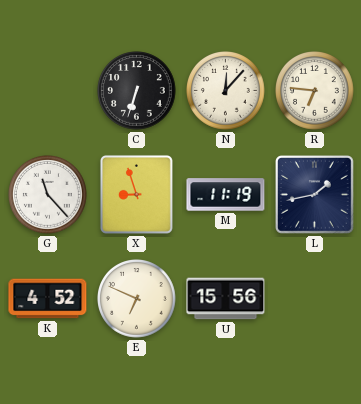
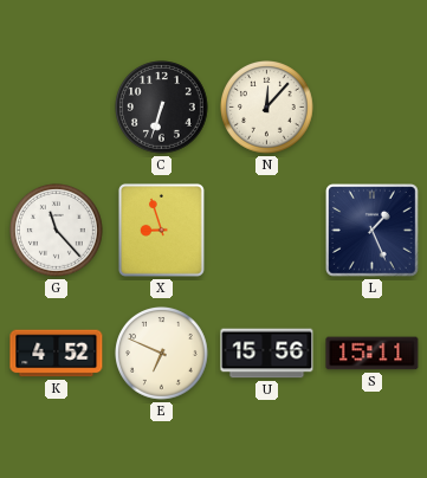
R: 6:46 -> none (315, 91)
M: 11:19 -> none (226, 195)
L: 1:43 -> 1:26 (373, 231)
S: none -> 15:11 (373, 354)
